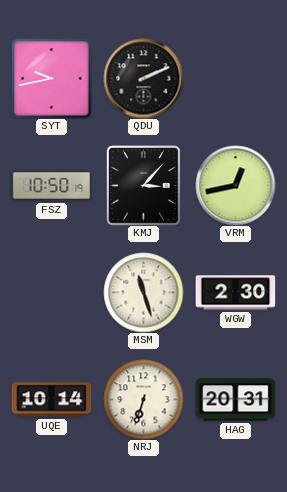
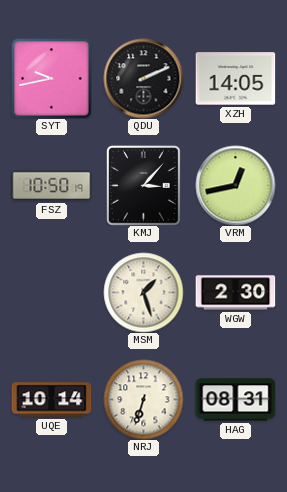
XZH: none -> 14:05 (235, 79)
MSM: 11:27 -> 1:27 (143, 292)
HAG: 20:31 -> 08:31 (235, 400)
